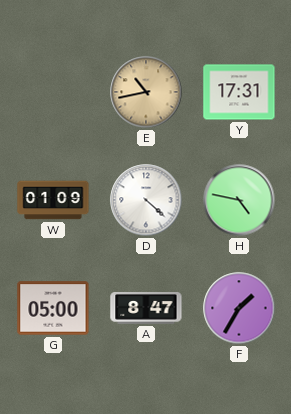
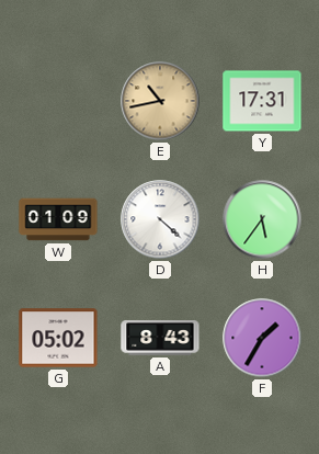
H: 4:47 -> 5:36 (262, 219)
G: 05:00 -> 05:02 (58, 338)
A: 8:47 -> 8:43 (160, 338)
